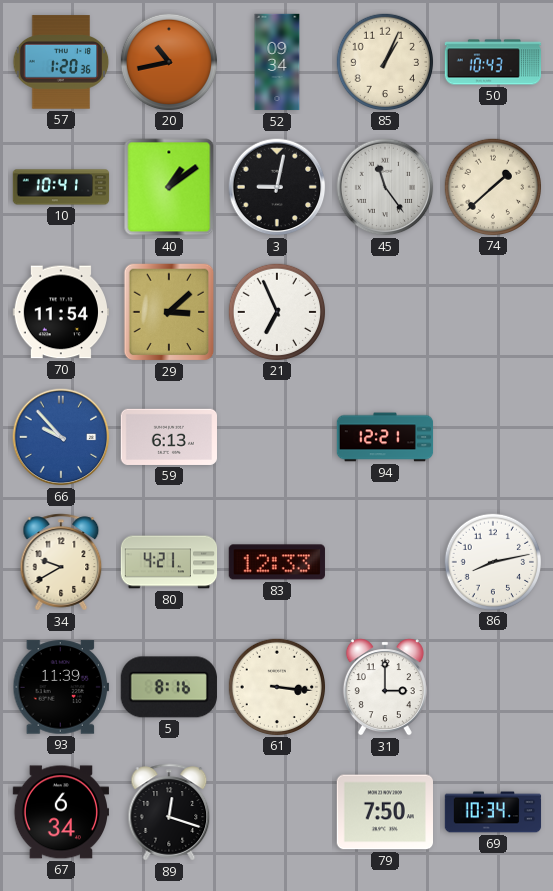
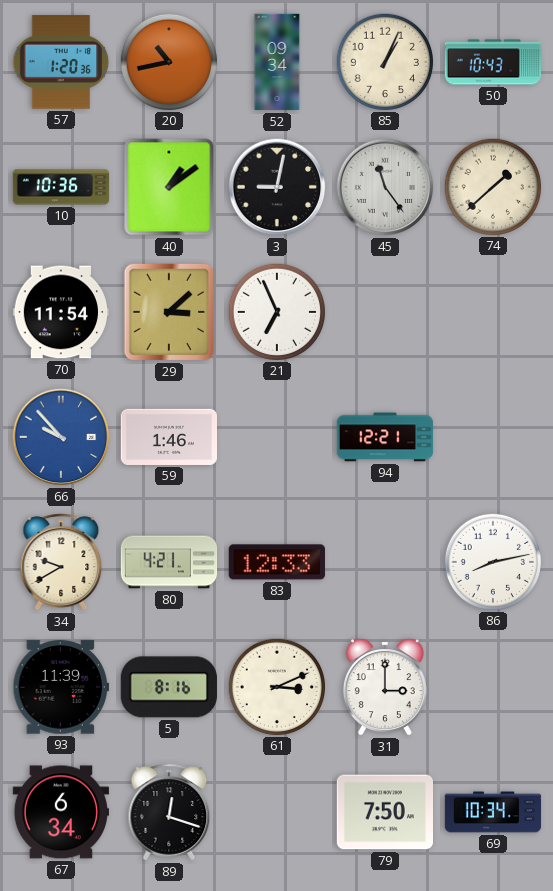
10: 10:41 -> 10:36 (61, 187)
59: 6:13 -> 1:46 (168, 437)
61: 3:16 -> 3:11 (276, 686)
